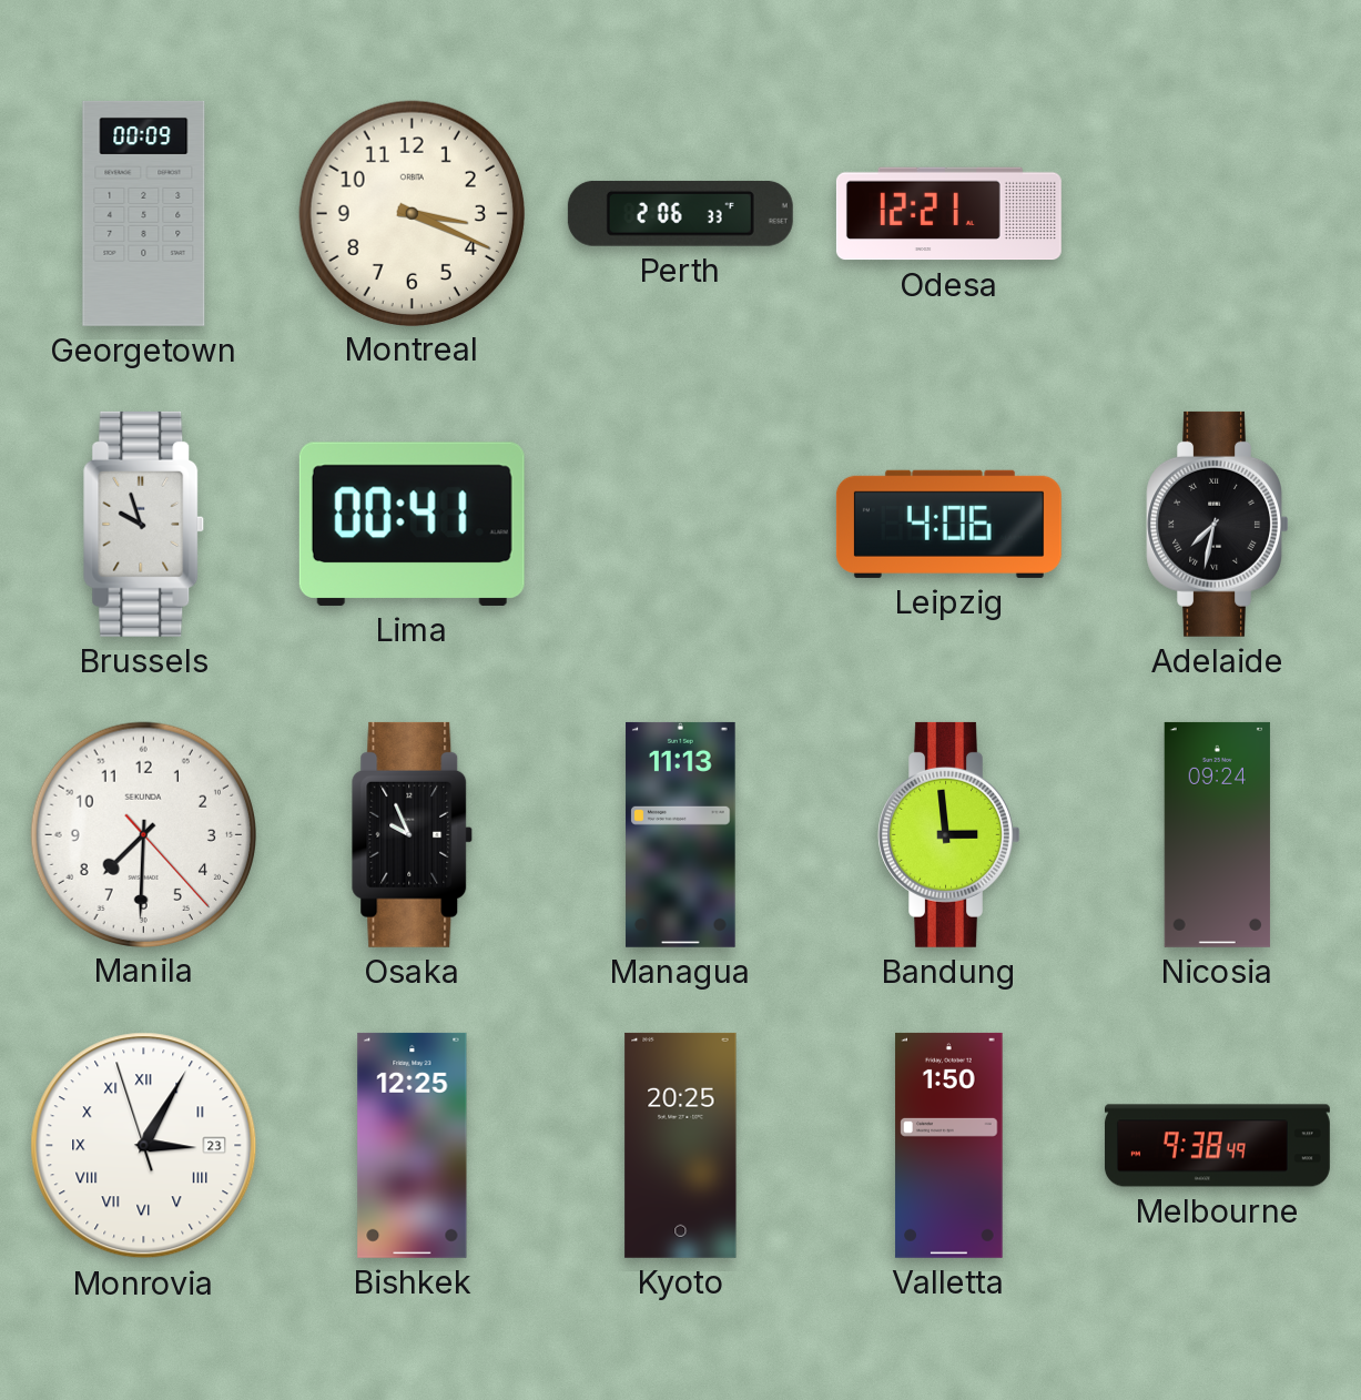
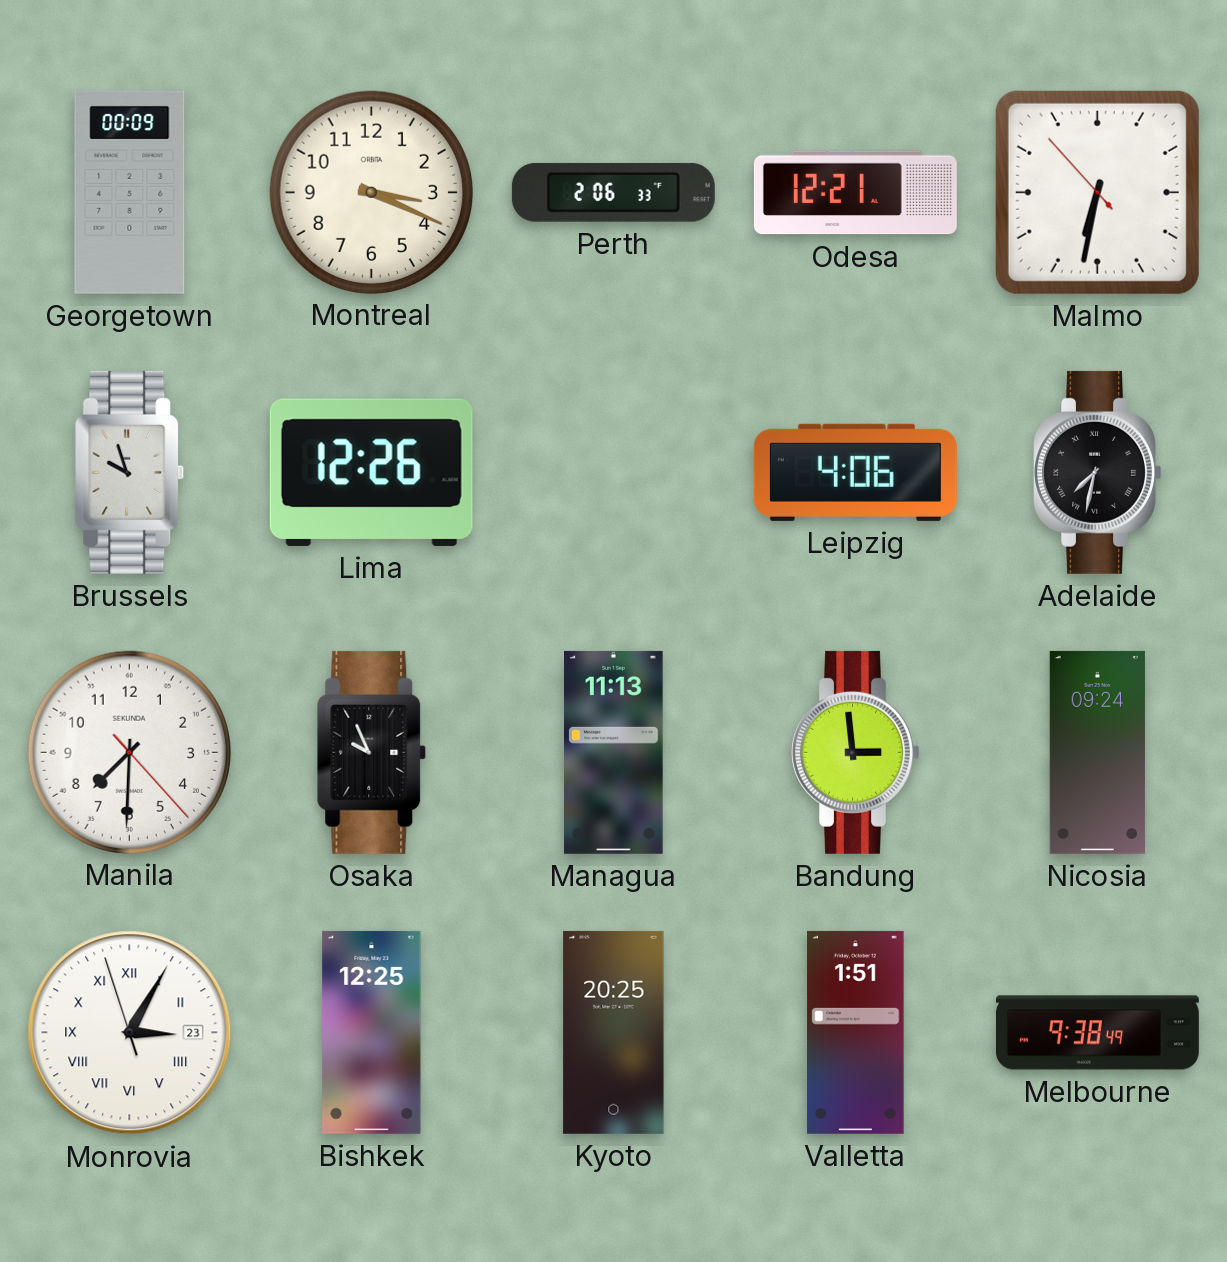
Malmo: none -> 6:31 (1097, 192)
Lima: 00:41 -> 12:26 (371, 472)
Valletta: 1:50 -> 1:51 (856, 1032)
